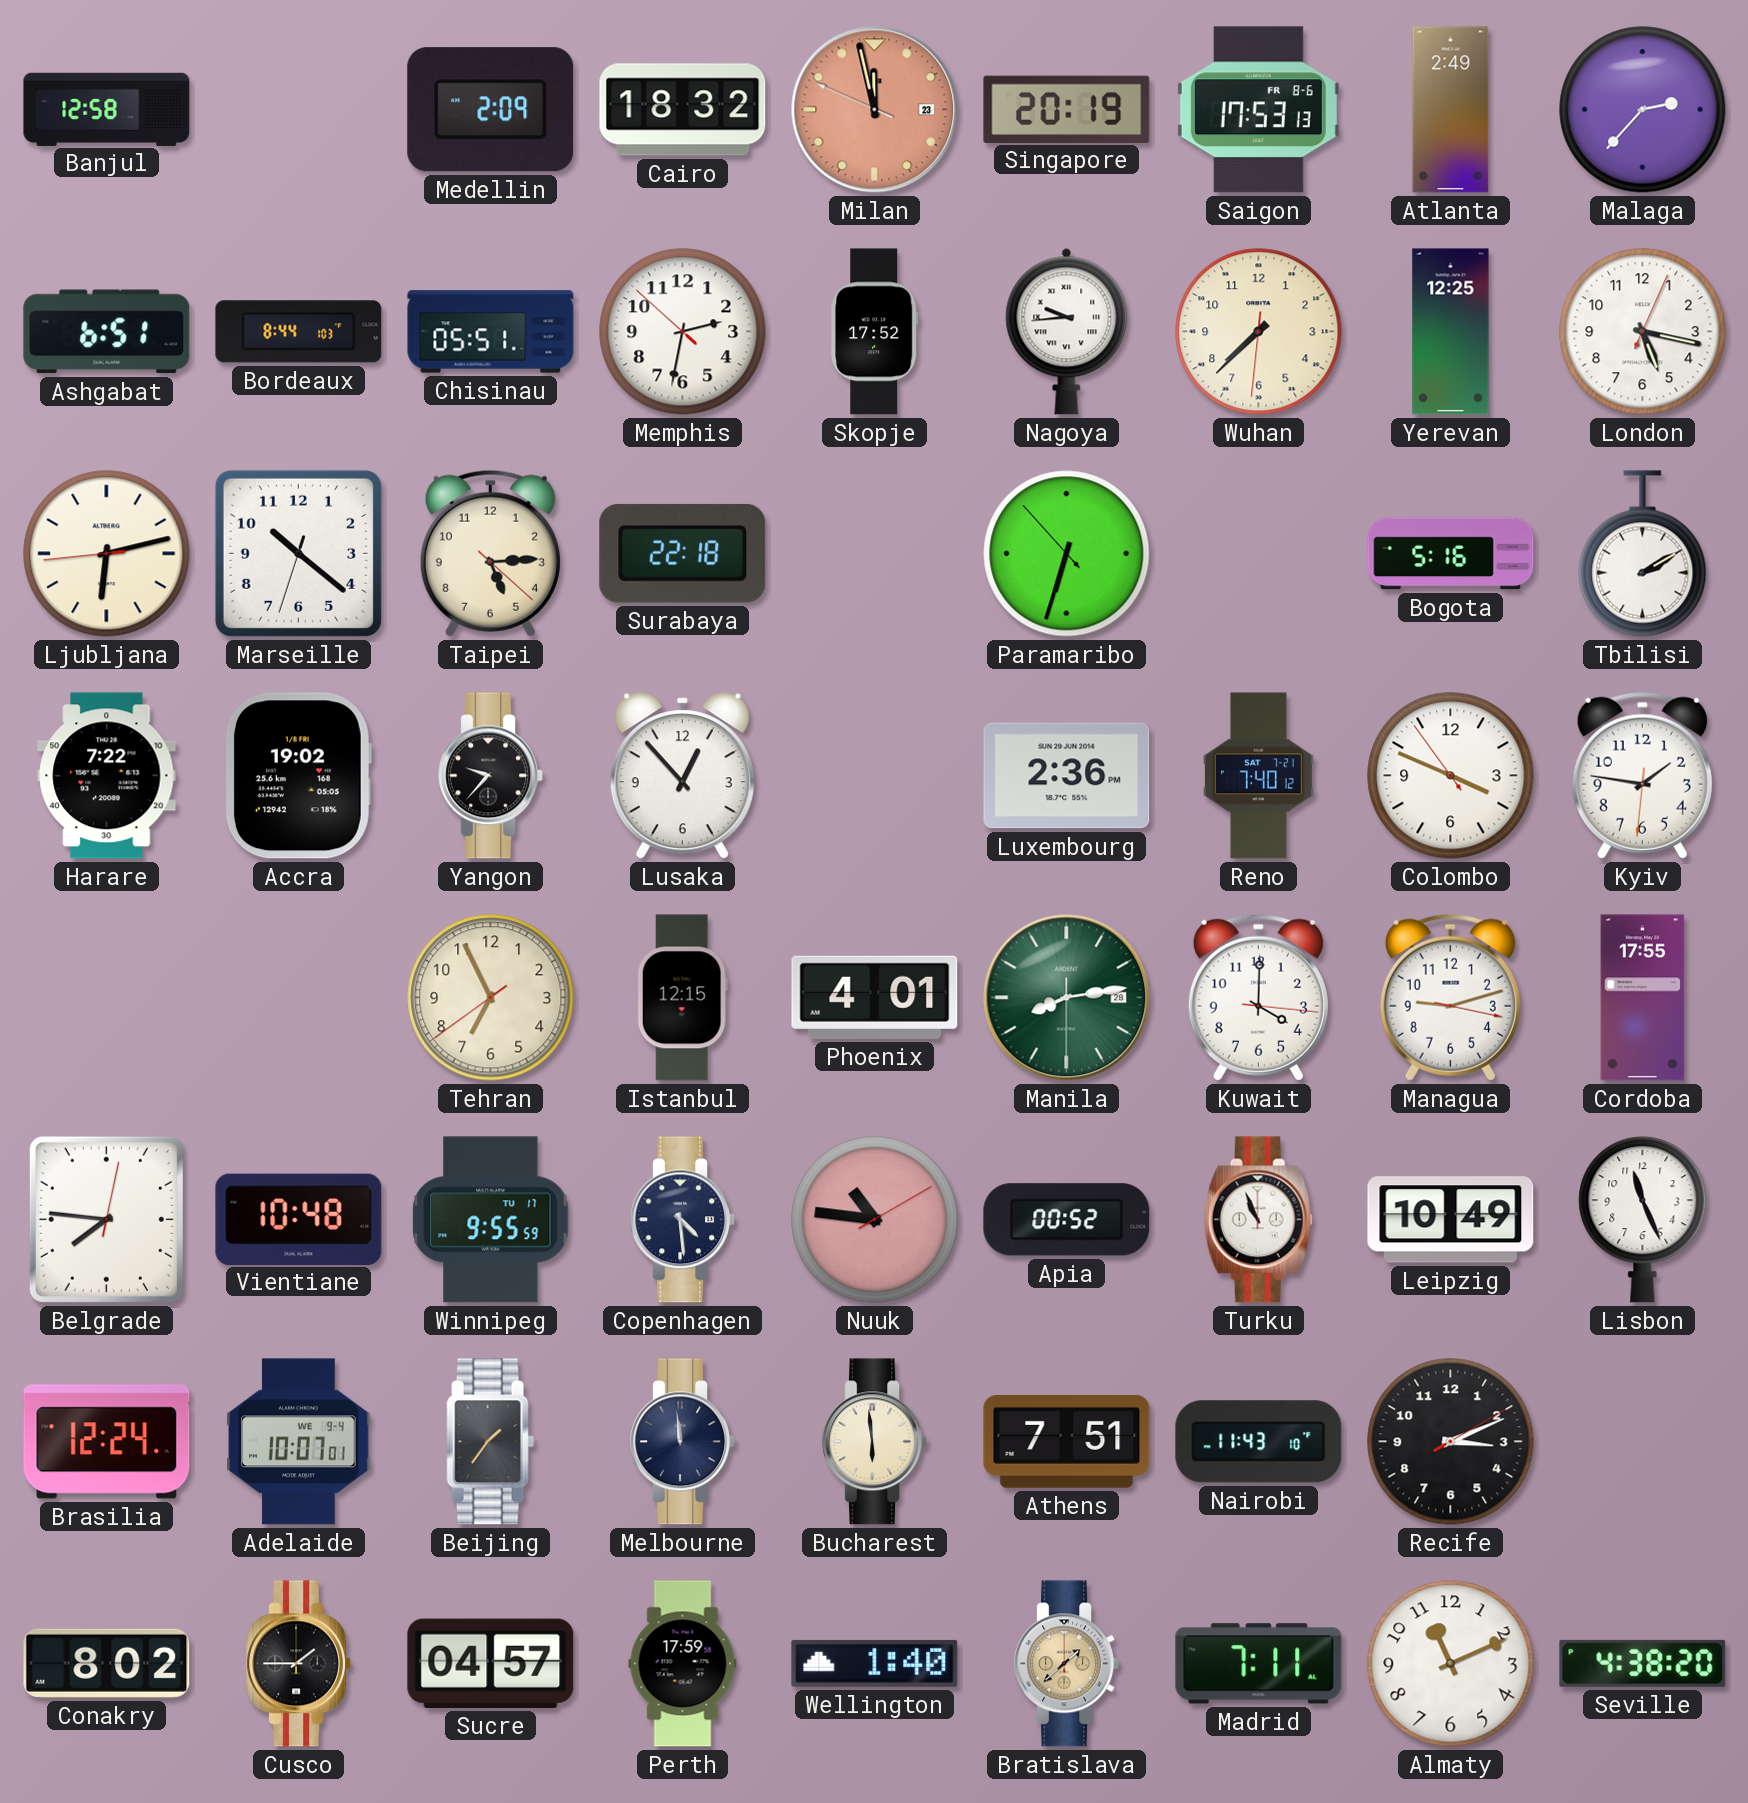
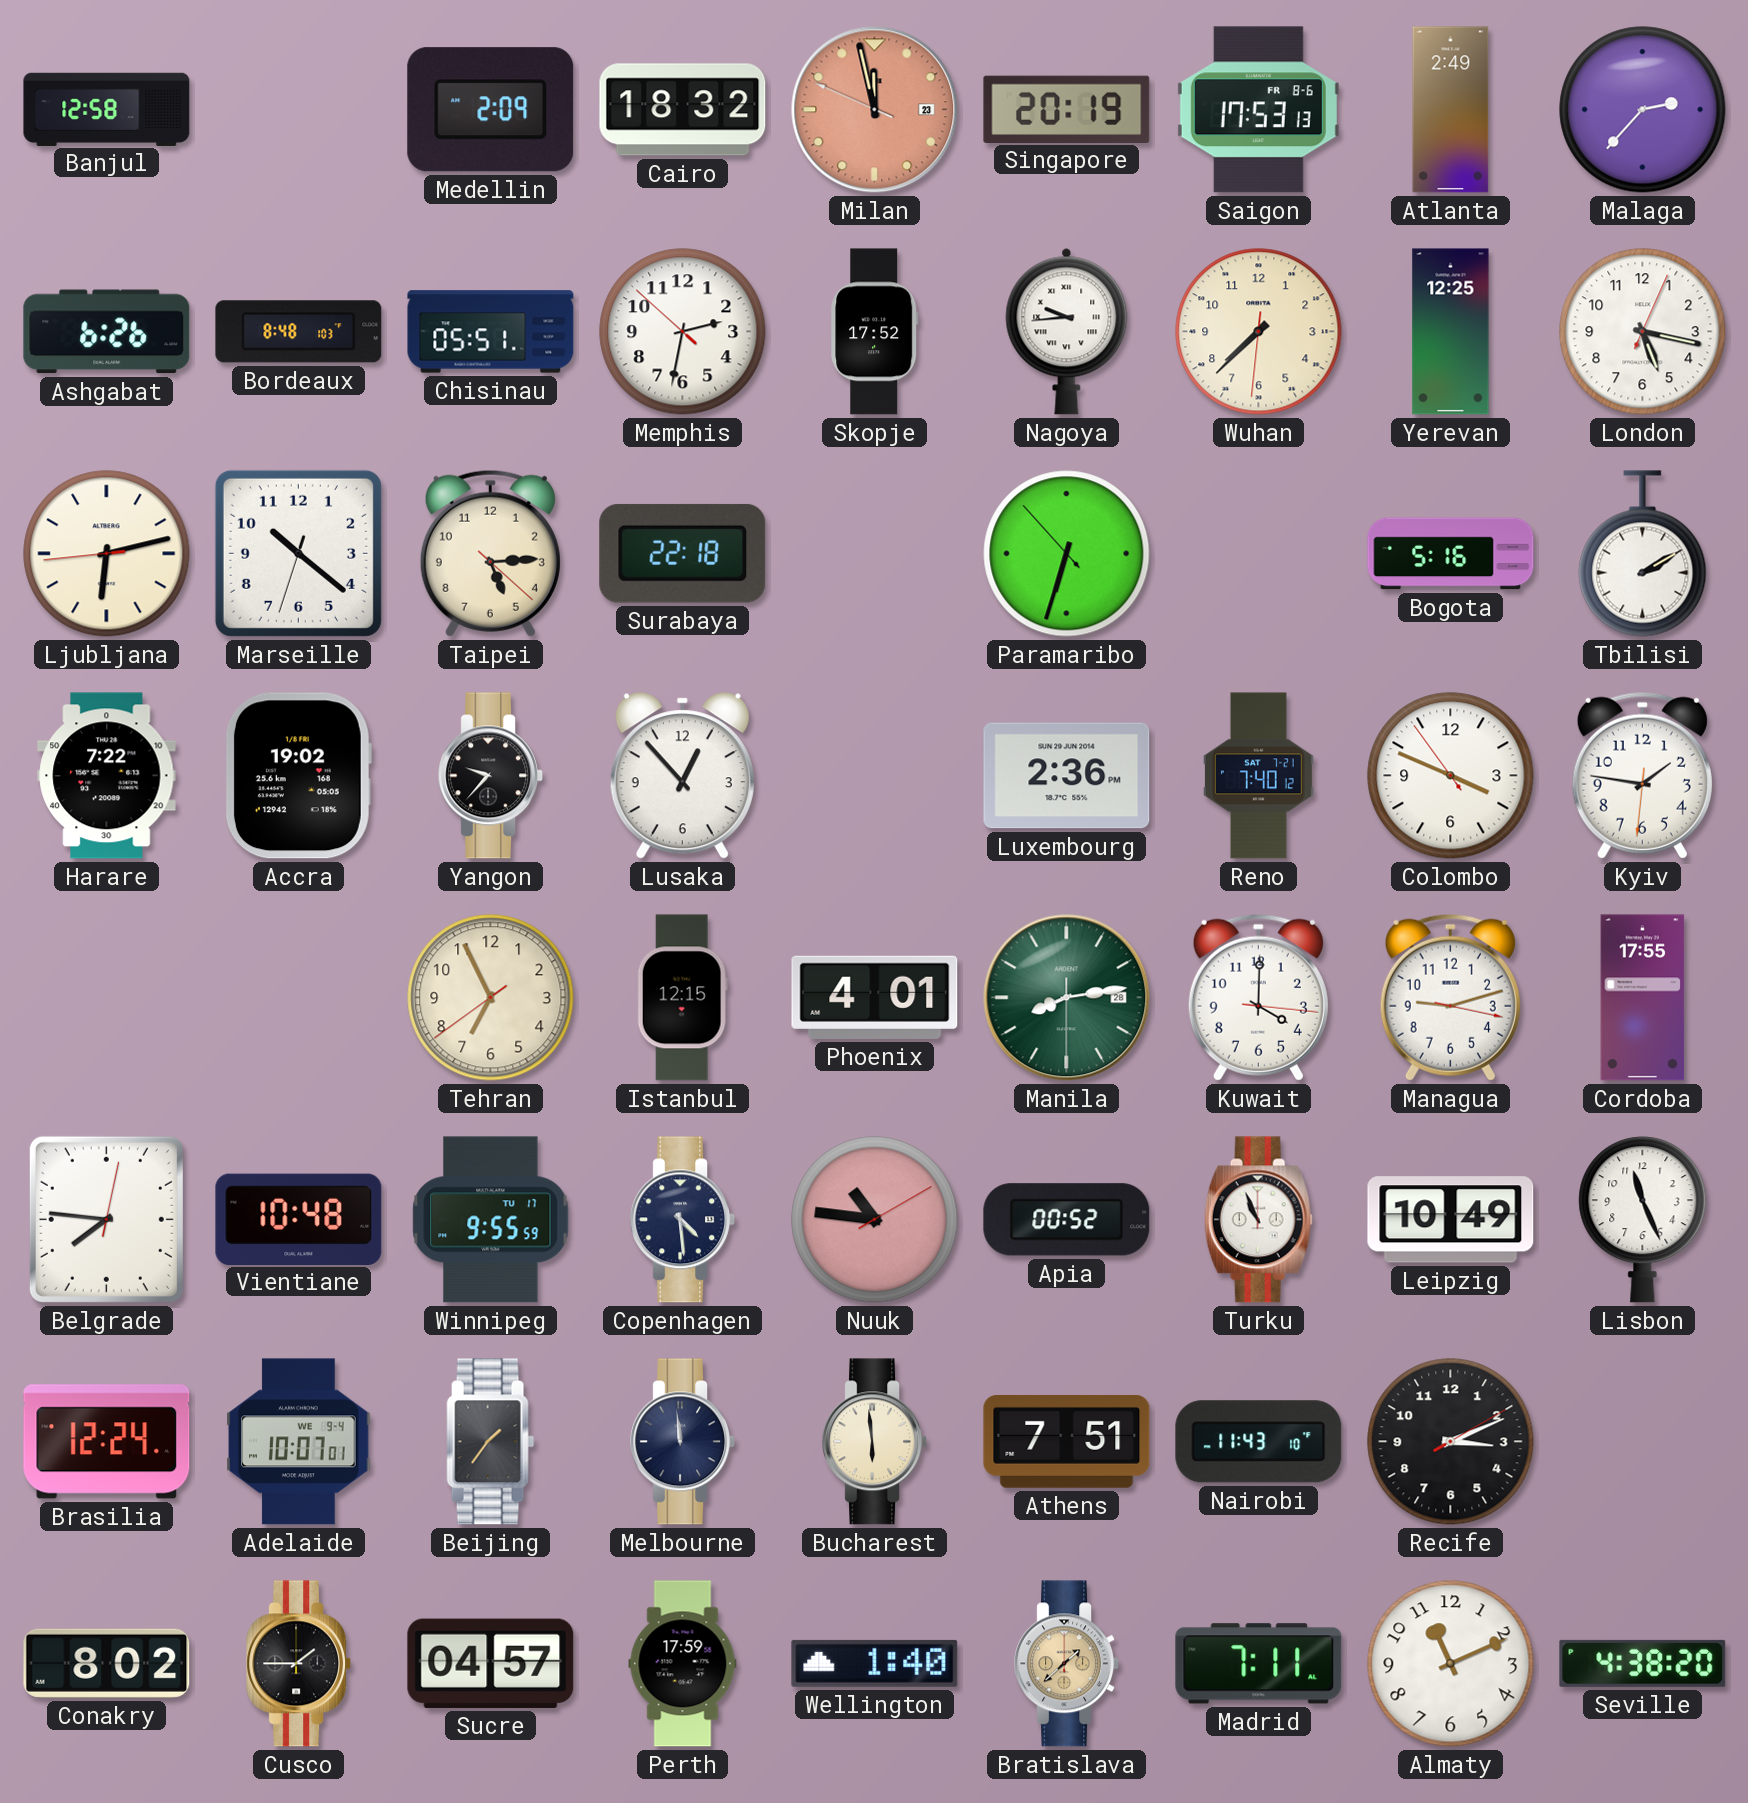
Ashgabat: 6:51 -> 6:26 (107, 332)
Bordeaux: 8:44 -> 8:48 (299, 332)
